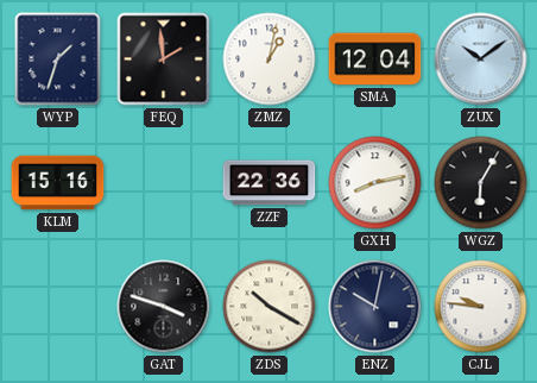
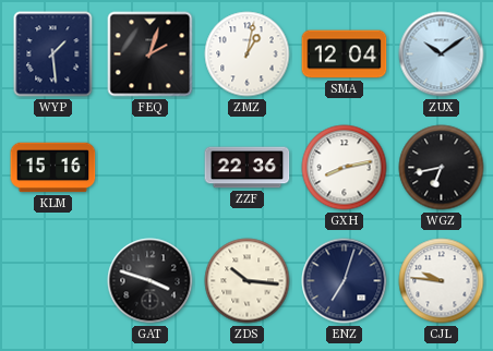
WYP: 1:33 -> 1:29 (53, 55)
FEQ: 1:59 -> 2:03 (151, 55)
WGZ: 6:05 -> 6:43 (442, 168)
ZDS: 10:20 -> 10:16 (248, 281)
ENZ: 10:02 -> 7:03 (345, 281)
